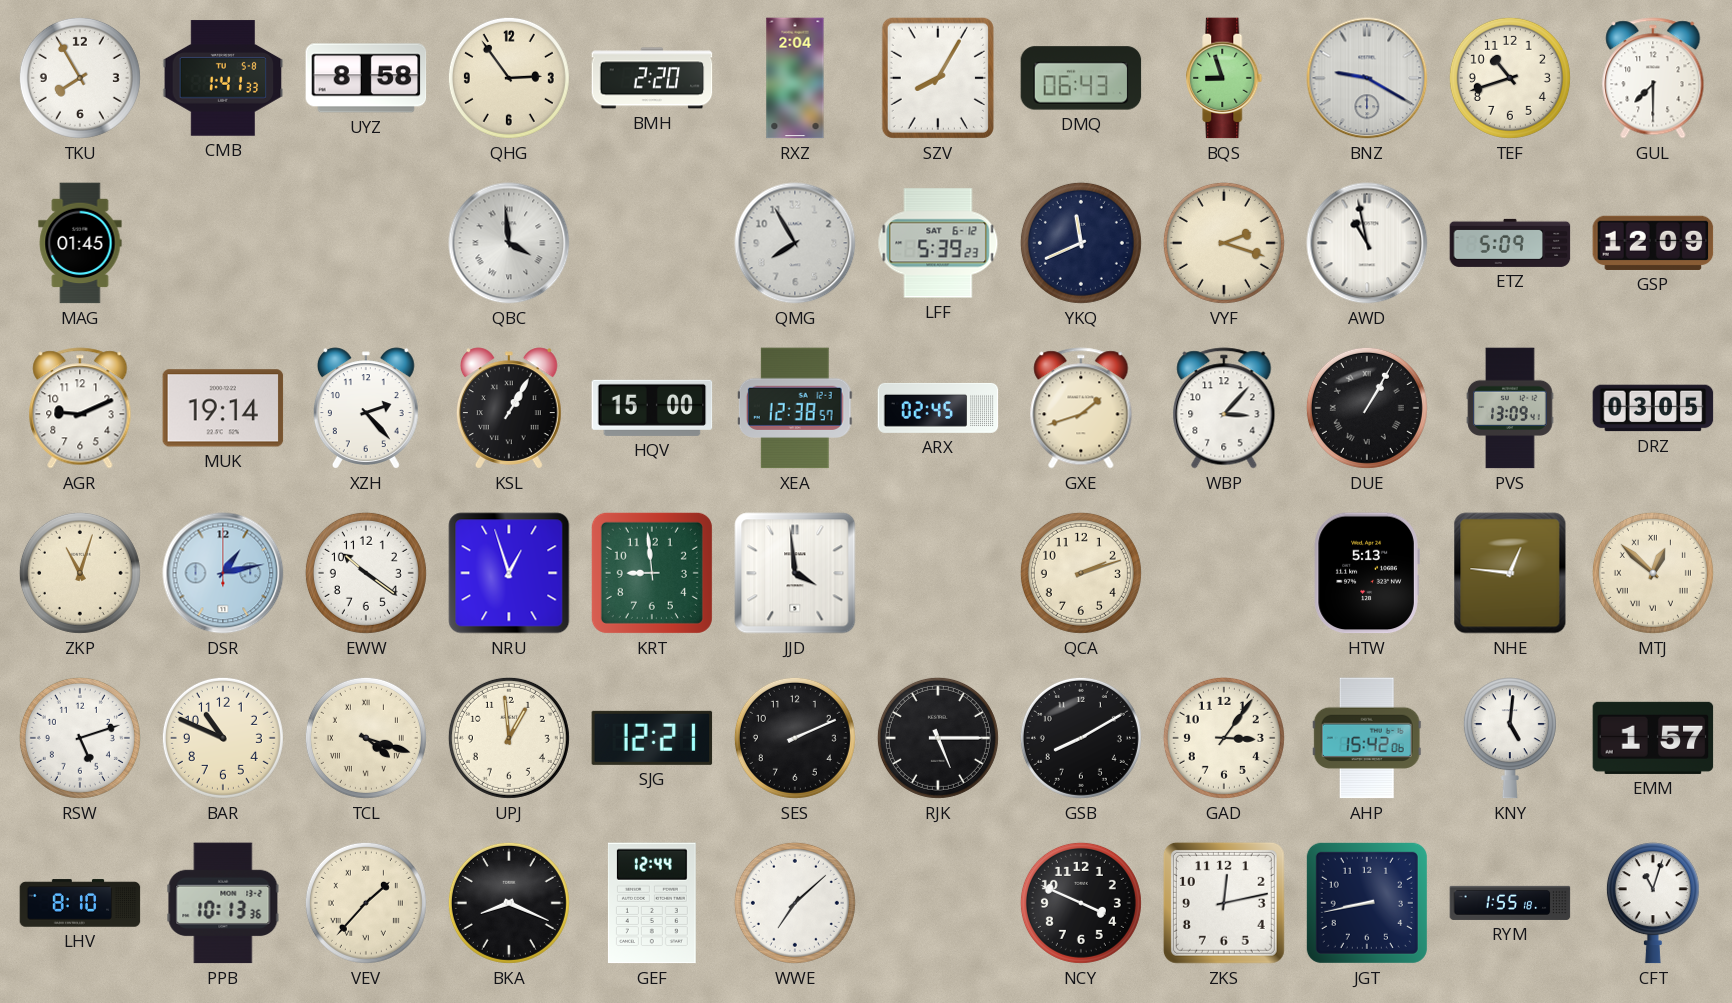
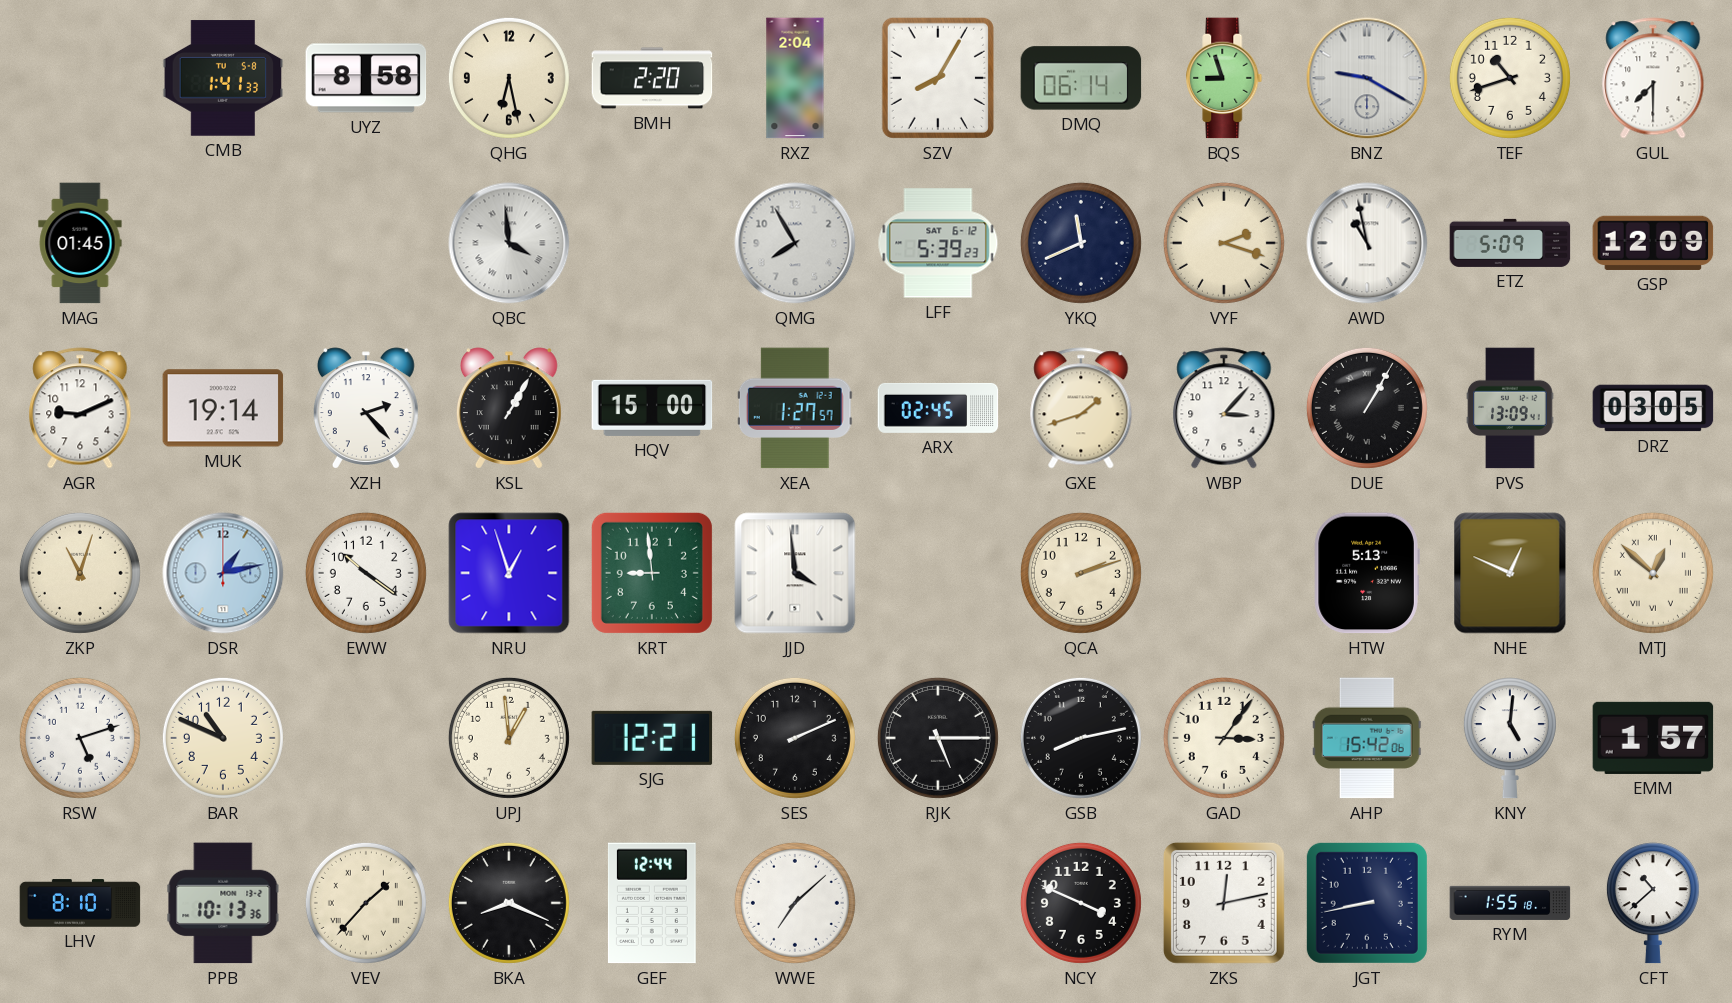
TKU: 7:55 -> none (80, 78)
QHG: 2:54 -> 6:28 (509, 78)
DMQ: 06:43 -> 06:14 (1081, 78)
XEA: 12:38 -> 1:27 (795, 408)
NHE: 12:46 -> 12:49 (1510, 573)
TCL: 4:18 -> none (366, 738)
GSB: 8:10 -> 8:13 (1081, 738)
CFT: 11:03 -> 10:38 (1653, 903)
